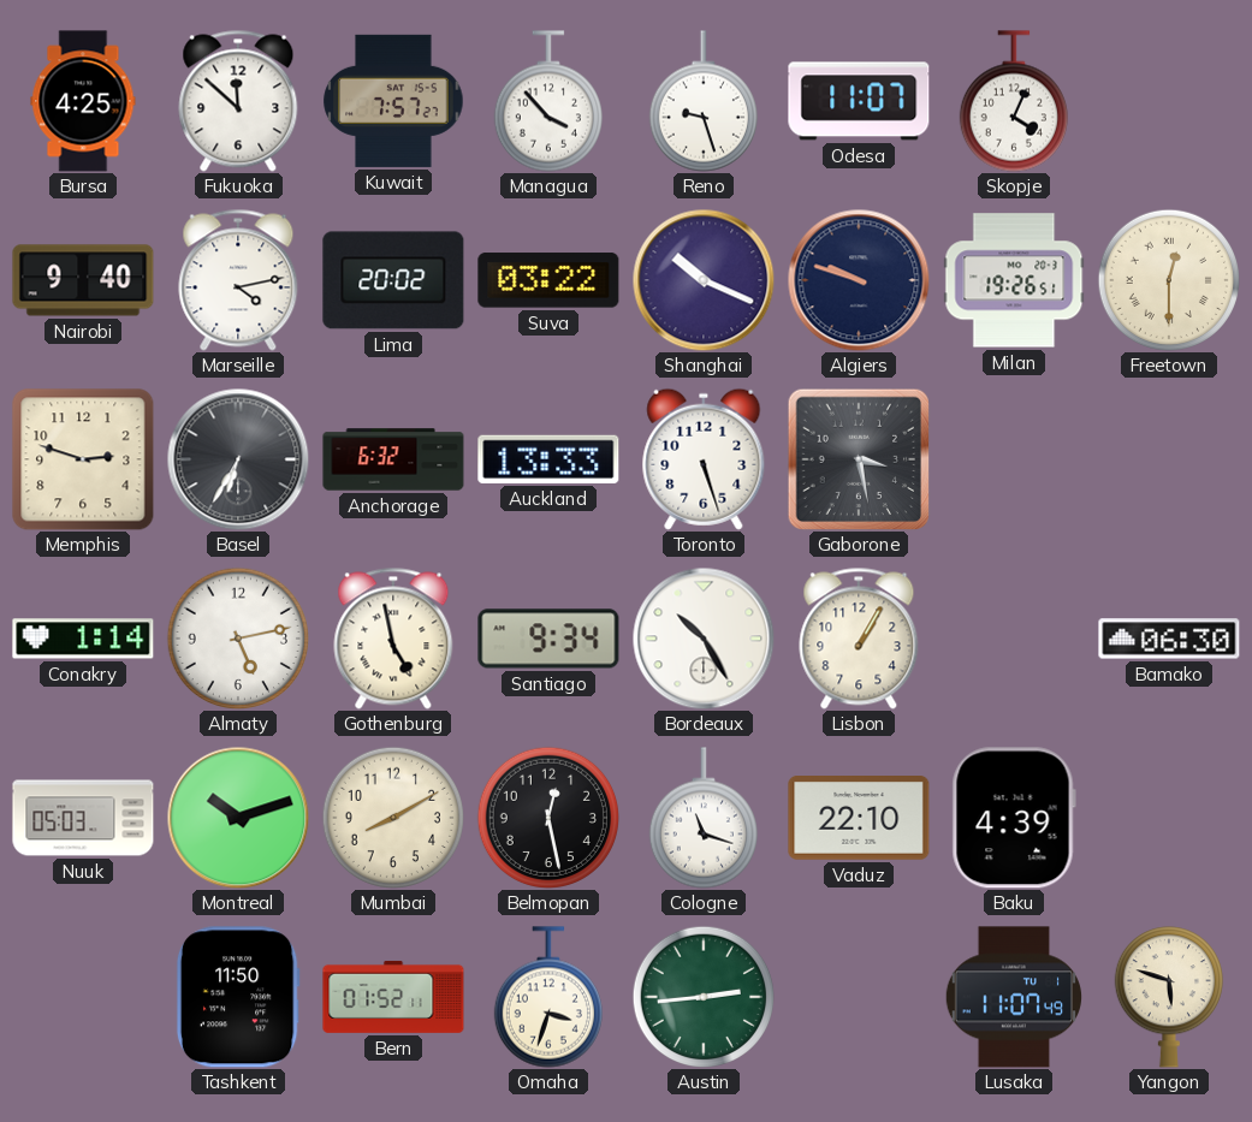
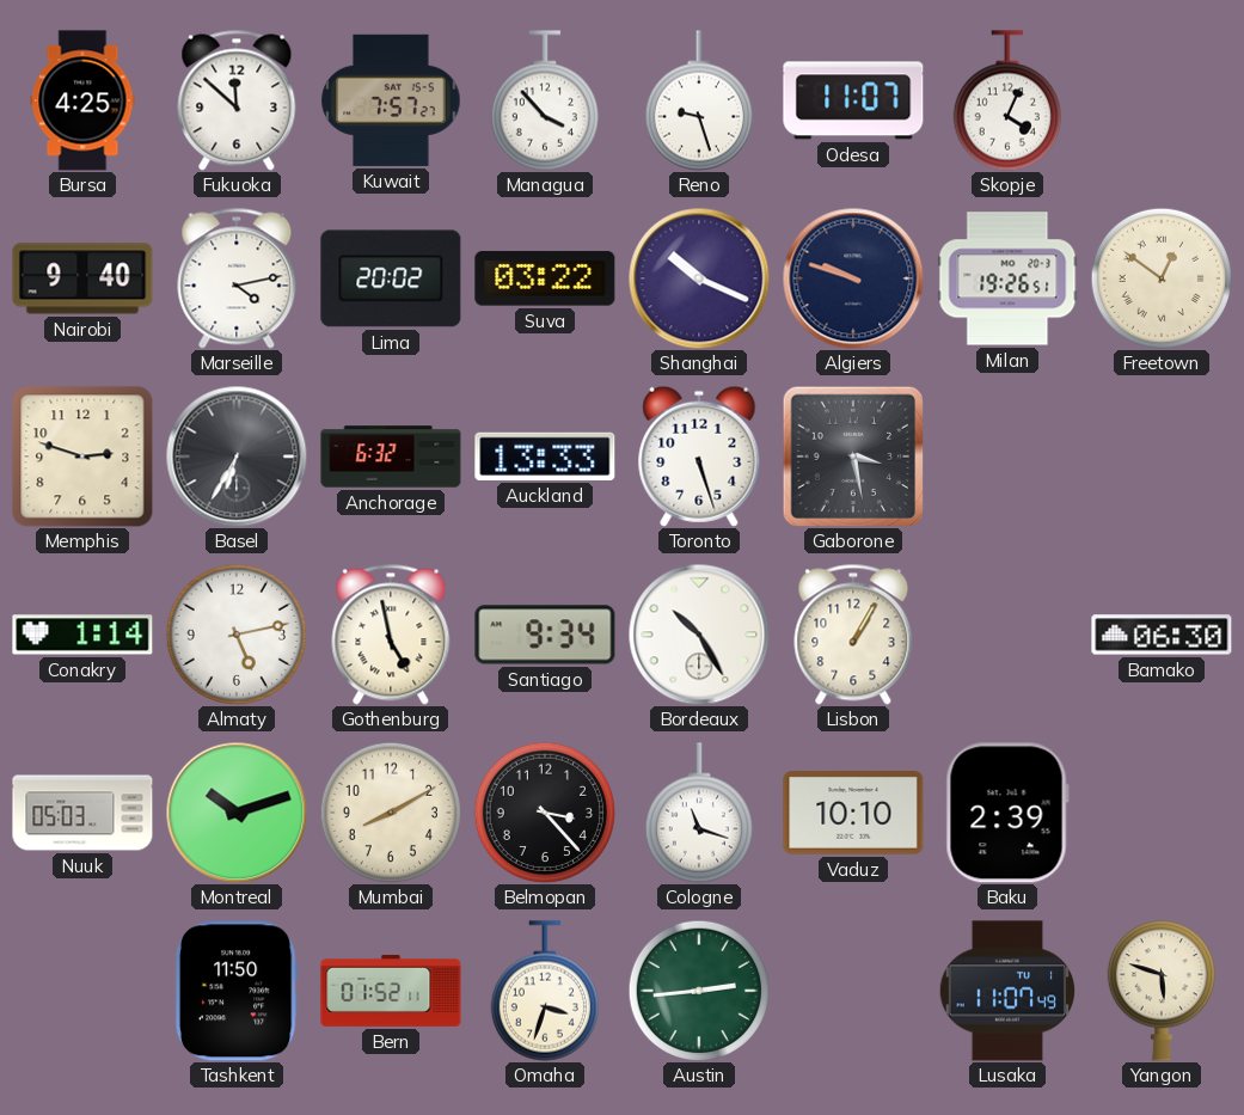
Freetown: 12:30 -> 12:51 (1160, 277)
Belmopan: 12:28 -> 3:23 (544, 811)
Vaduz: 22:10 -> 10:10 (853, 814)
Baku: 4:39 -> 2:39 (1007, 813)
